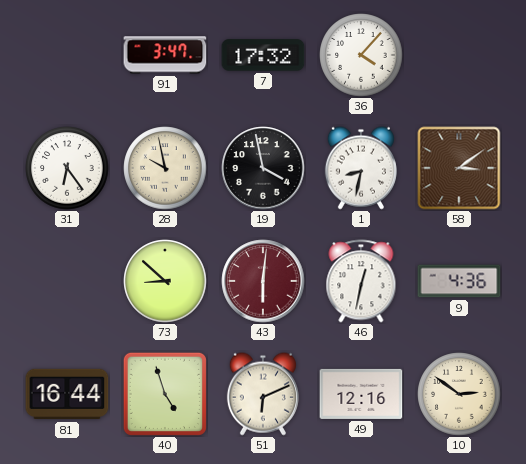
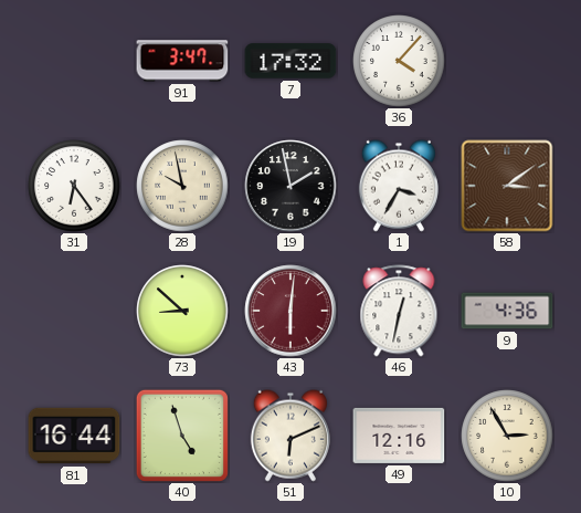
19: 3:58 -> 1:58 (290, 186)
1: 8:32 -> 3:35 (399, 186)
10: 2:51 -> 2:55 (507, 436)
